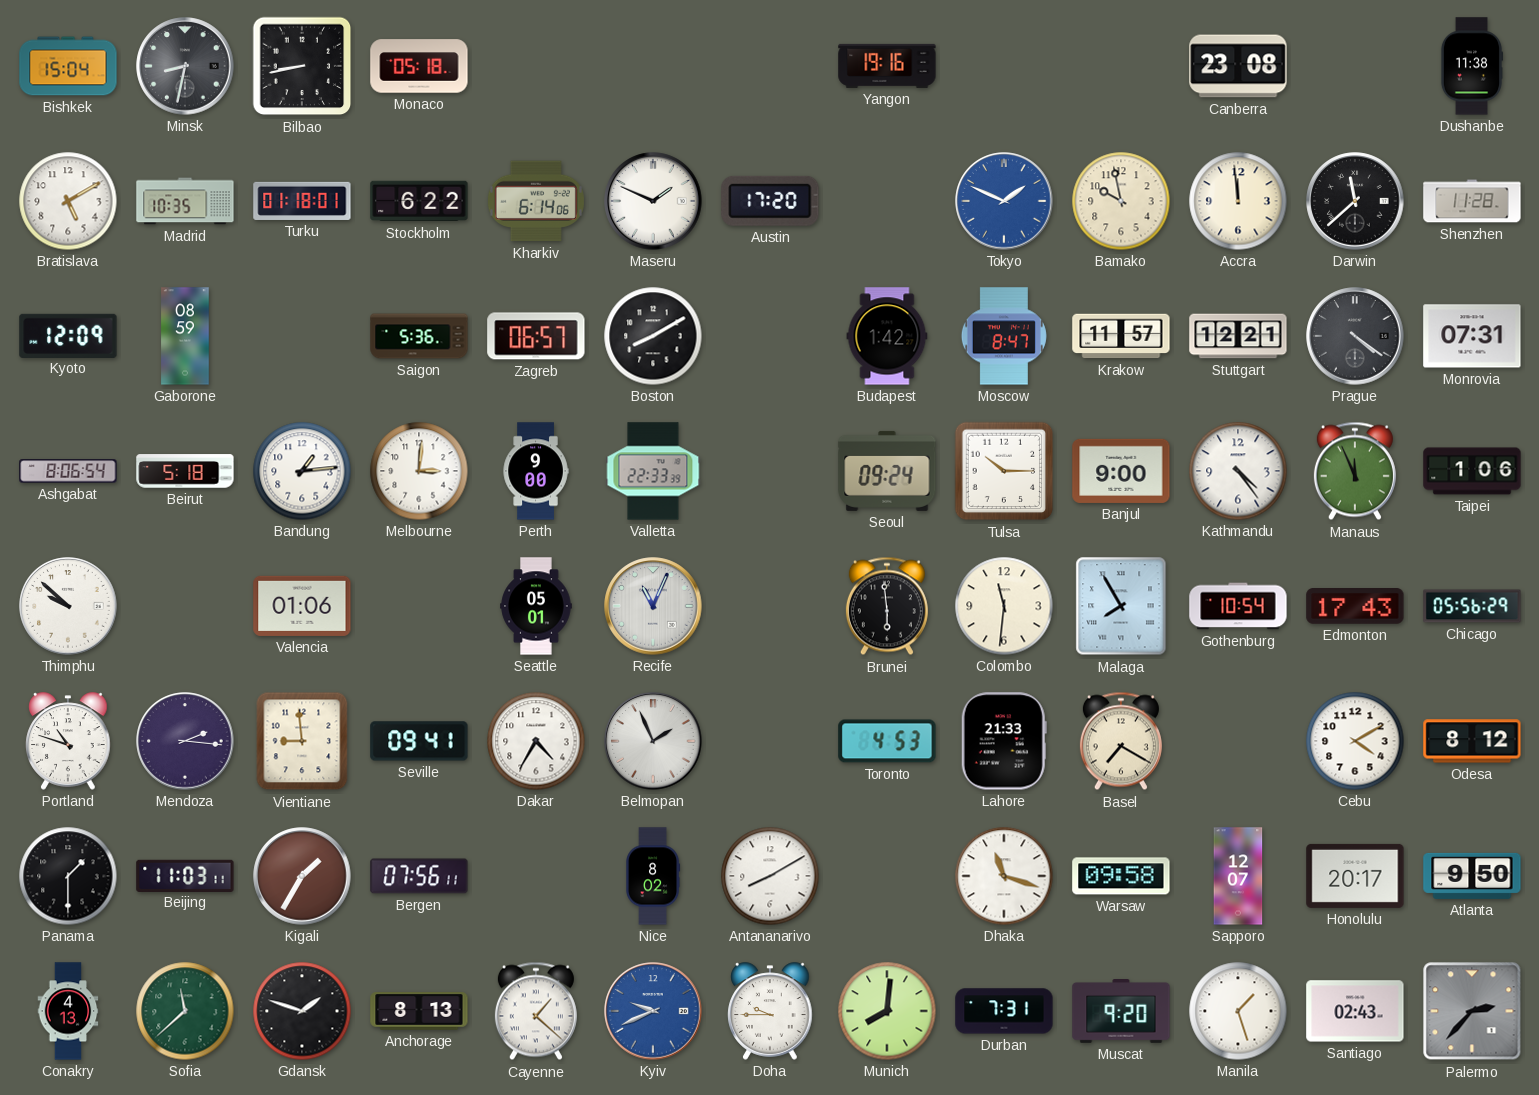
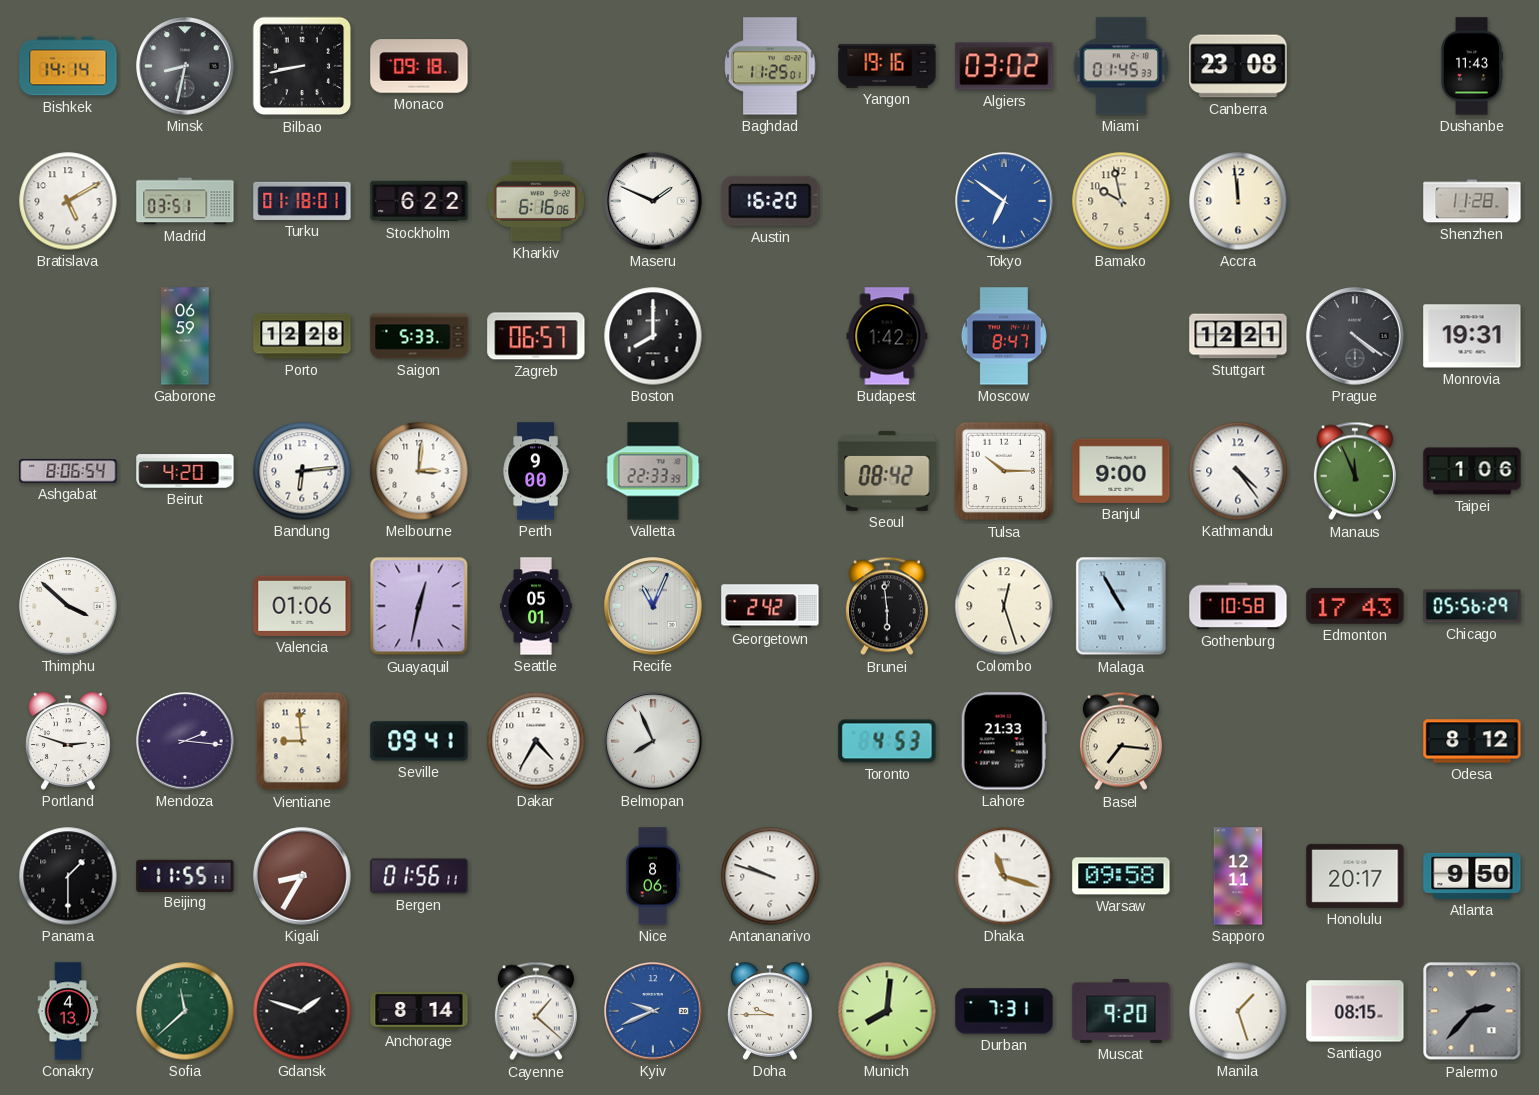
Bishkek: 15:04 -> 14:14 (68, 66)
Monaco: 05:18 -> 09:18 (419, 66)
Baghdad: none -> 11:25 (770, 66)
Algiers: none -> 03:02 (1004, 66)
Miami: none -> 01:45 (1121, 66)
Dushanbe: 11:38 -> 11:43 (1472, 66)
Madrid: 10:35 -> 03:51 (185, 201)
Kharkiv: 6:14 -> 6:16 (536, 201)
Austin: 17:20 -> 16:20 (770, 201)
Tokyo: 1:49 -> 6:51 (1004, 201)
Darwin: 11:38 -> none (1355, 201)
Kyoto: 12:09 -> none (68, 335)
Gaborone: 08:59 -> 06:59 (185, 336)
Porto: none -> 12:28 (302, 336)
Saigon: 5:36 -> 5:33 (419, 336)
Boston: 8:10 -> 8:00 (653, 336)
Krakow: 11:57 -> none (1121, 336)
Monrovia: 07:31 -> 19:31 (1472, 336)
Beirut: 5:18 -> 4:20 (185, 471)
Bandung: 1:14 -> 6:14 (302, 471)
Seoul: 09:24 -> 08:42 (887, 471)
Thimphu: 9:52 -> 3:52 (68, 606)
Guayaquil: none -> 12:32 (419, 606)
Georgetown: none -> 2:42 (770, 606)
Colombo: 11:31 -> 12:27 (1004, 606)
Malaga: 7:55 -> 10:55 (1121, 606)
Gothenburg: 10:54 -> 10:58 (1238, 606)
Portland: 10:48 -> 2:48 (68, 741)
Belmopan: 1:56 -> 7:56 (653, 741)
Basel: 7:20 -> 7:16 (1121, 741)
Cebu: 4:10 -> none (1355, 741)
Beijing: 11:03 -> 11:55 (185, 875)
Kigali: 1:35 -> 8:35 (302, 876)
Bergen: 07:56 -> 01:56 (419, 876)
Nice: 8:02 -> 8:06 (653, 876)
Antananarivo: 8:10 -> 9:48 (770, 876)
Sapporo: 12:07 -> 12:11 (1238, 876)
Anchorage: 8:13 -> 8:14 (419, 1011)
Santiago: 02:43 -> 08:15 (1355, 1011)
